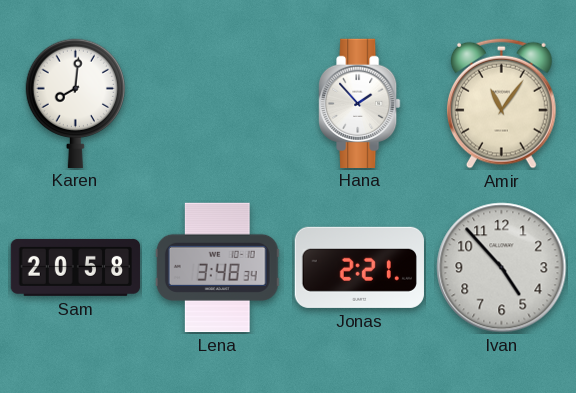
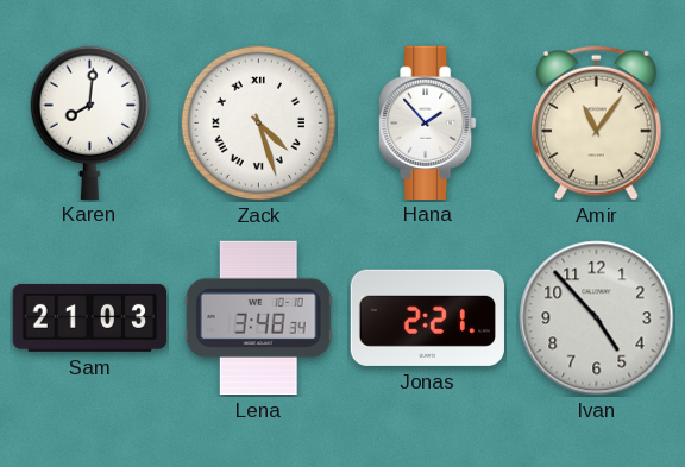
Zack: none -> 4:27 (259, 124)
Sam: 20:58 -> 21:03 (90, 317)
